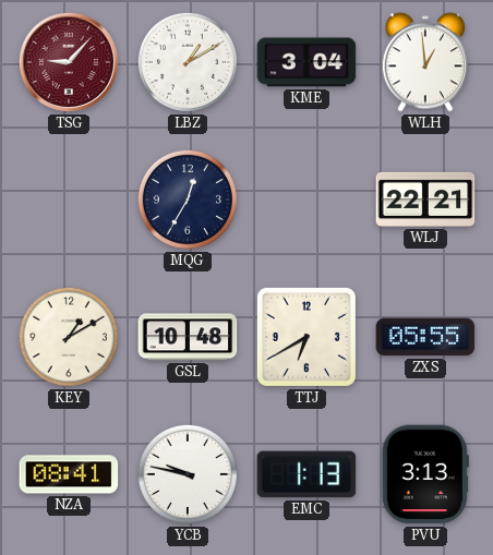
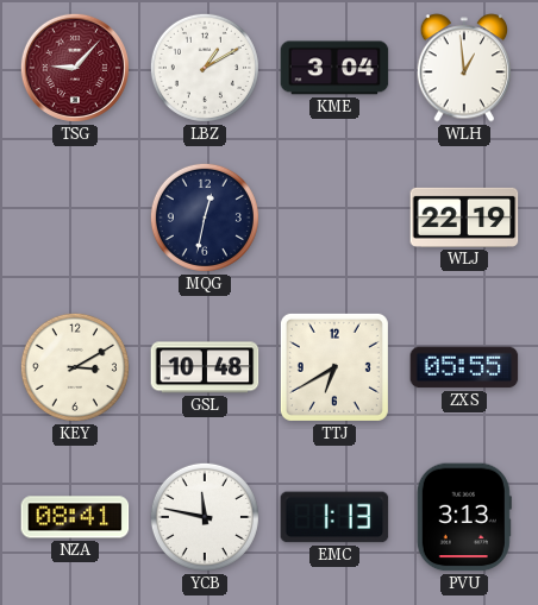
MQG: 12:35 -> 12:32 (205, 218)
WLJ: 22:21 -> 22:19 (464, 218)
KEY: 1:10 -> 3:10 (75, 367)
YCB: 9:47 -> 11:47 (205, 517)
